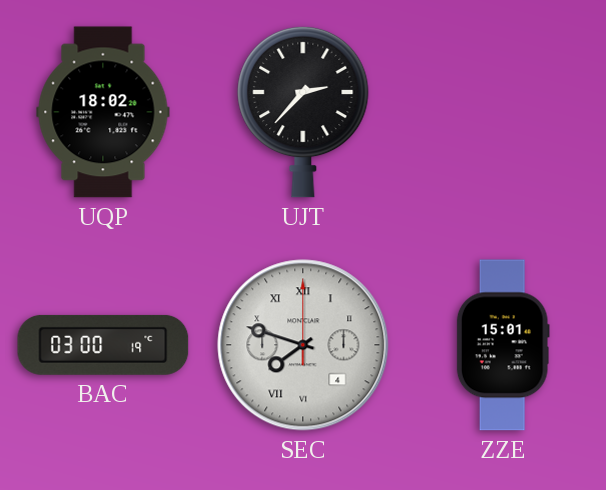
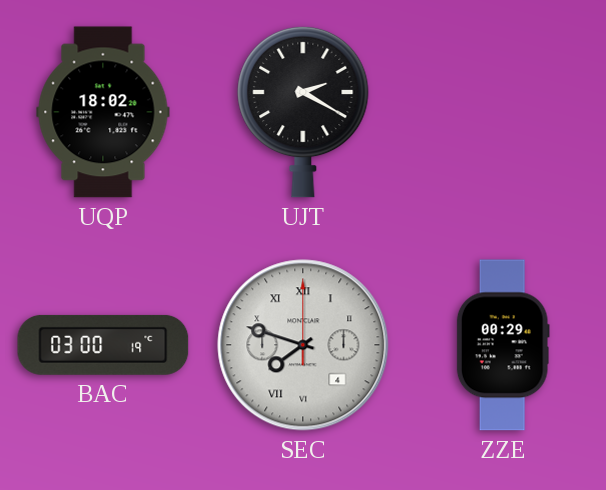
UJT: 2:37 -> 2:20 (303, 112)
ZZE: 15:01 -> 00:29 (503, 345)
